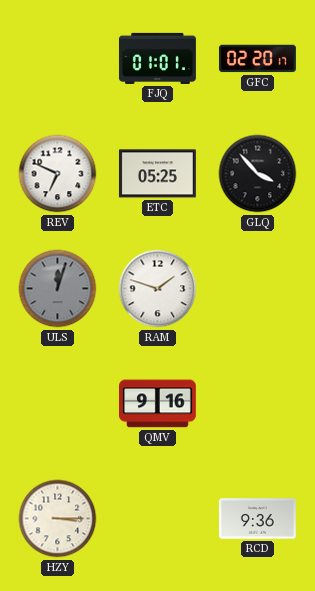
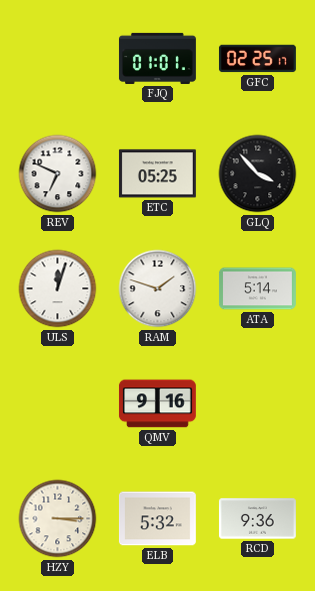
GFC: 02:20 -> 02:25 (257, 59)
ULS dial: grey -> white (58, 289)
ATA: none -> 5:14 (257, 289)
ELB: none -> 5:32 (157, 519)
